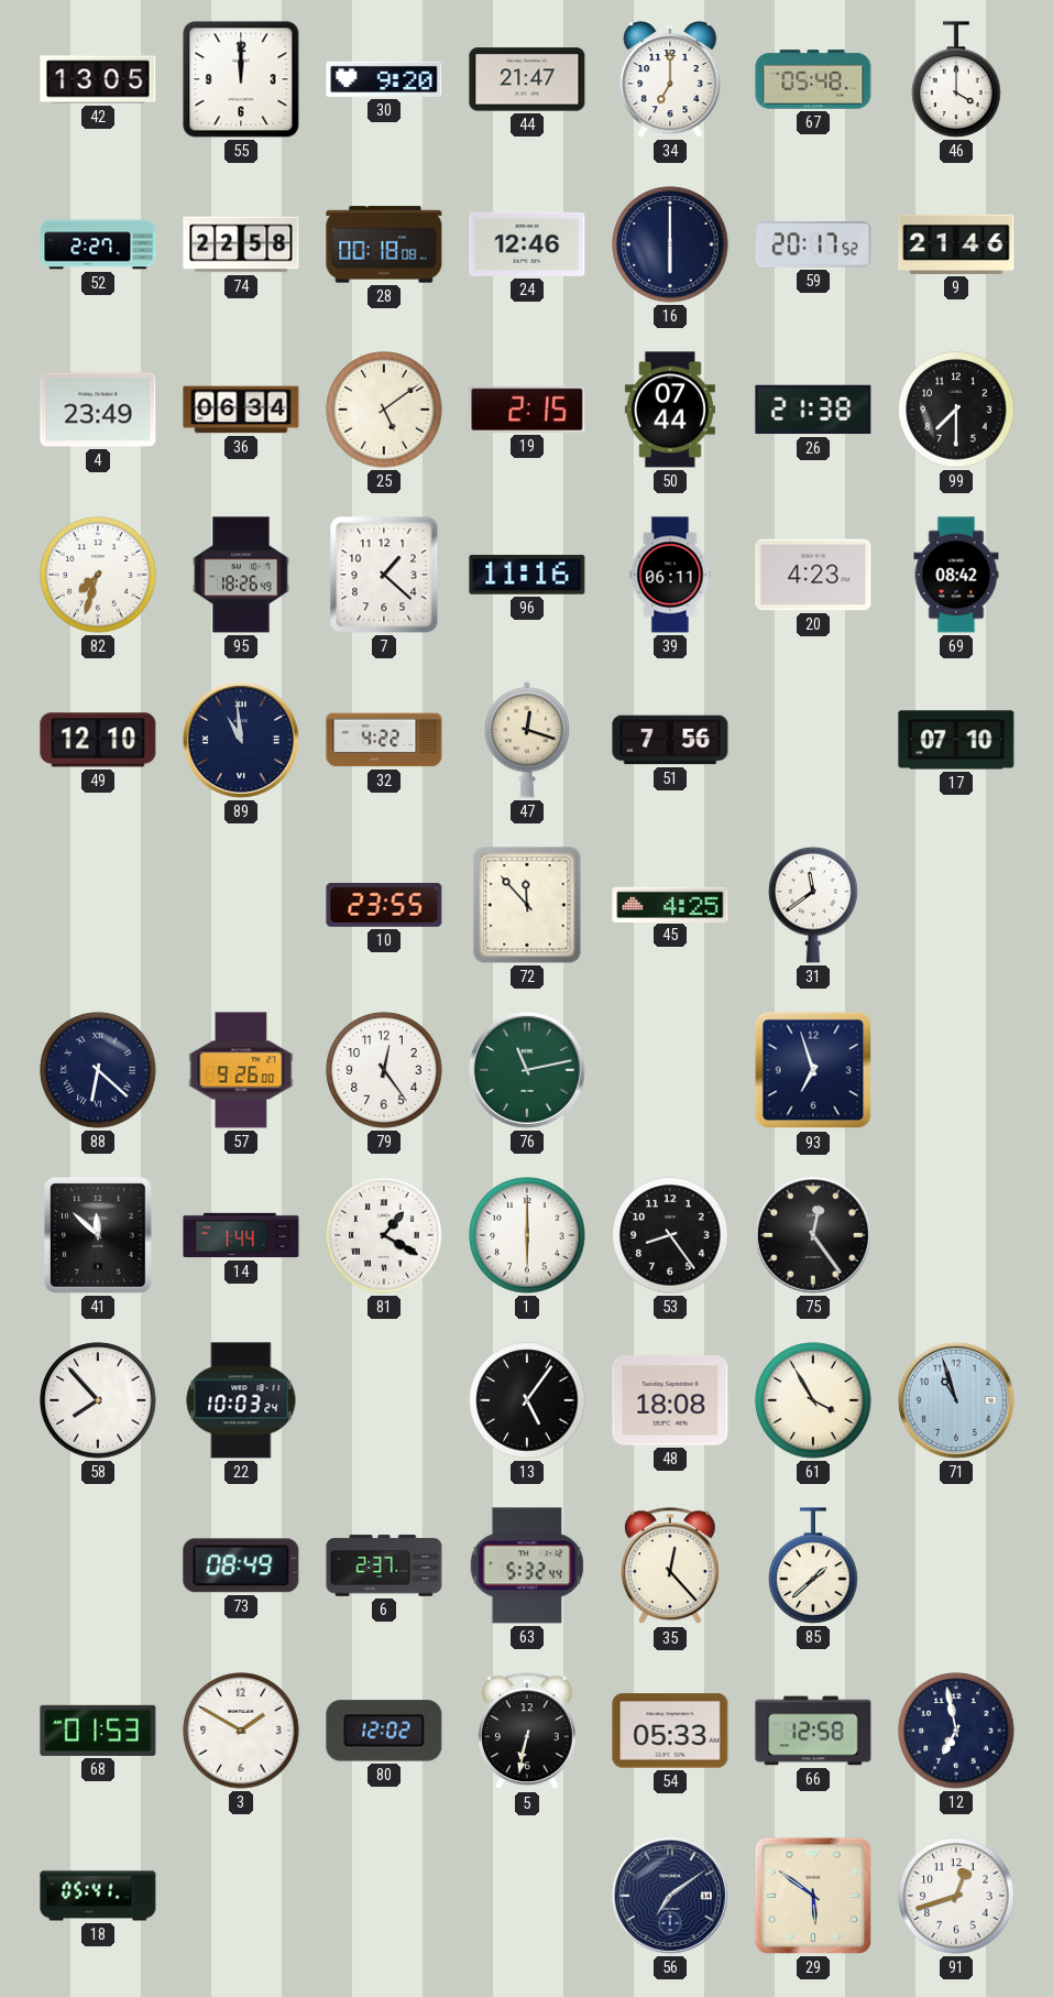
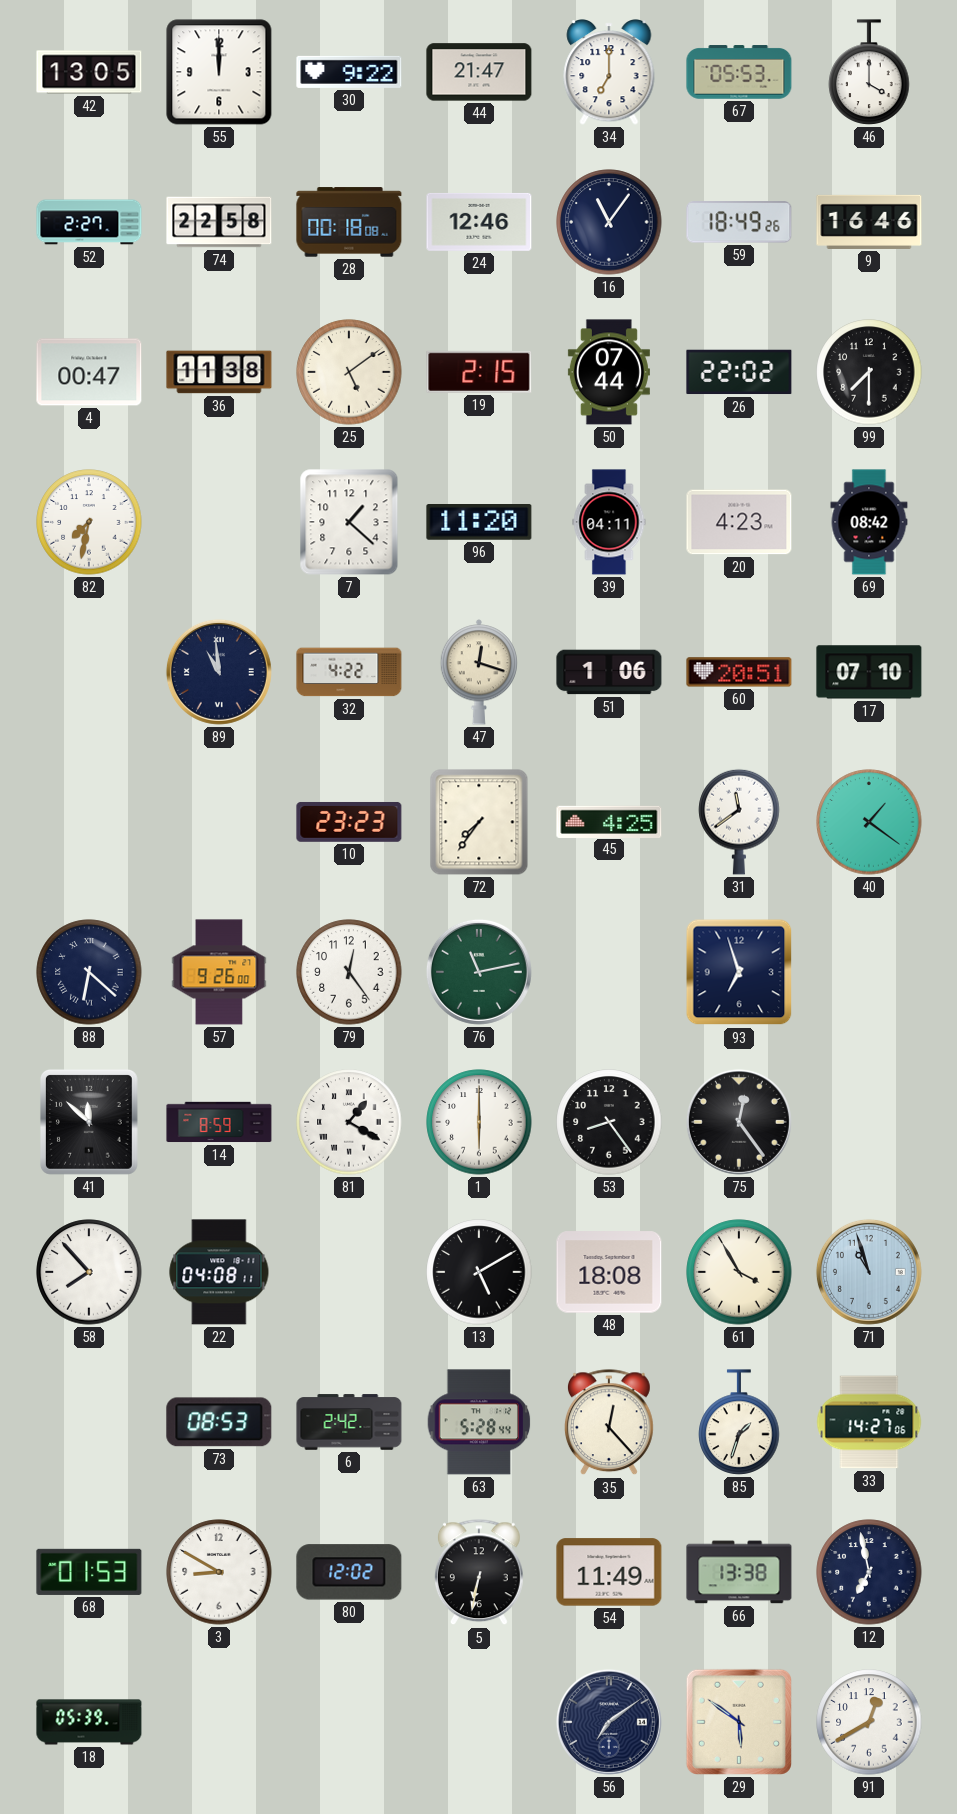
30: 9:20 -> 9:22 (349, 72)
67: 05:48 -> 05:53 (739, 72)
16: 6:00 -> 11:06 (609, 222)
59: 20:17 -> 18:49 (739, 222)
9: 21:46 -> 16:46 (869, 222)
4: 23:49 -> 00:47 (89, 372)
36: 06:34 -> 11:38 (219, 372)
26: 21:38 -> 22:02 (739, 372)
82: 7:33 -> 7:32 (89, 522)
95: 18:26 -> none (241, 575)
96: 11:16 -> 11:20 (479, 523)
39: 06:11 -> 04:11 (609, 522)
49: 12:10 -> none (98, 740)
51: 7:56 -> 1:06 (609, 672)
60: none -> 20:51 (739, 672)
10: 23:55 -> 23:23 (349, 822)
72: 11:53 -> 7:36 (479, 822)
40: none -> 1:21 (869, 822)
14: 1:44 -> 8:59 (219, 1122)
22: 10:03 -> 04:08 (219, 1272)
13: 5:06 -> 5:10 (479, 1272)
73: 08:49 -> 08:53 (219, 1422)
6: 2:37 -> 2:42 (349, 1422)
63: 5:32 -> 5:28 (479, 1422)
85: 1:38 -> 1:33 (739, 1422)
33: none -> 14:27 (869, 1422)
3: 1:50 -> 8:50 (219, 1572)
54: 05:33 -> 11:49 (609, 1572)
66: 12:58 -> 13:38 (739, 1572)
18: 05:41 -> 05:39 (89, 1722)
91: 12:42 -> 12:40 (869, 1722)
